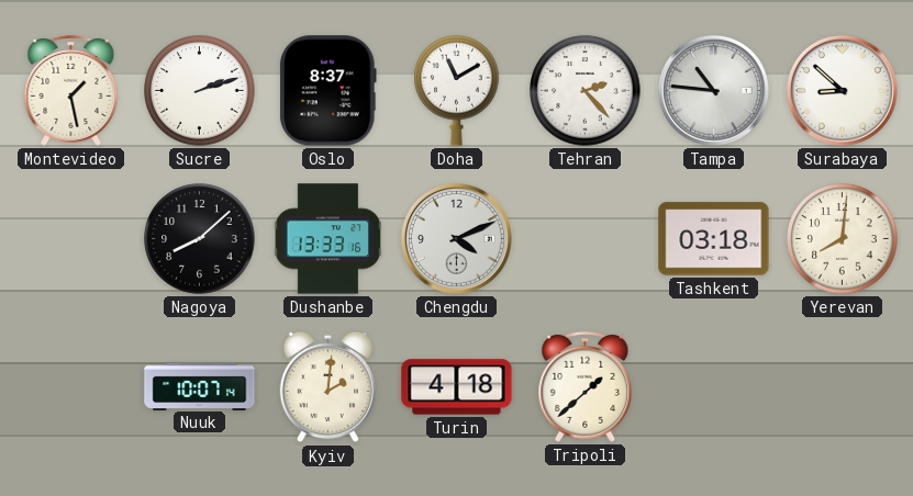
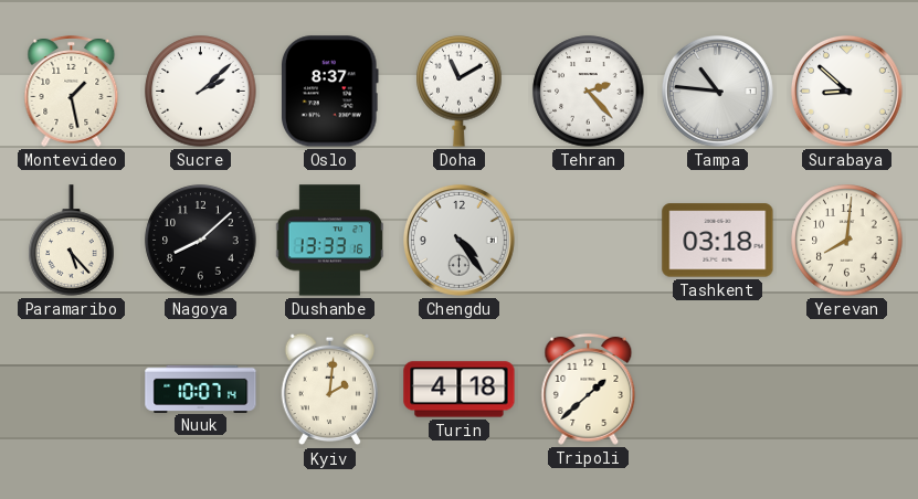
Sucre: 2:12 -> 2:08 (201, 92)
Paramaribo: none -> 5:23 (72, 241)
Chengdu: 4:11 -> 4:24 (458, 240)
